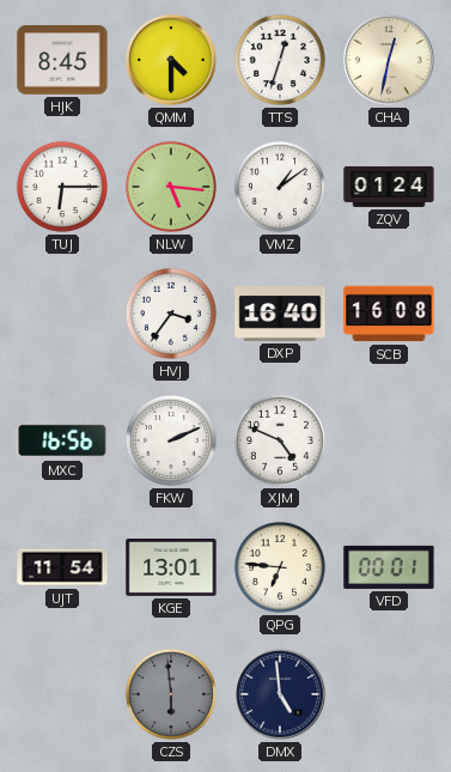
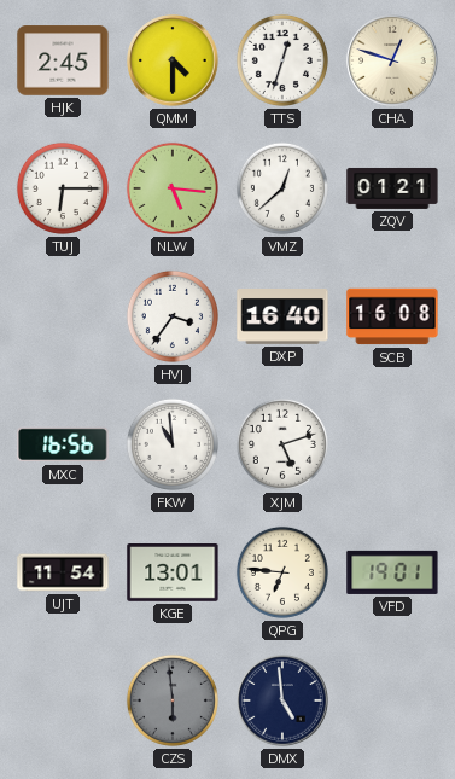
HJK: 8:45 -> 2:45 (63, 60)
CHA: 12:32 -> 12:48 (392, 60)
VMZ: 1:09 -> 12:38 (282, 188)
ZQV: 01:24 -> 01:21 (392, 188)
FKW: 2:11 -> 10:59 (173, 444)
XJM: 4:49 -> 5:12 (282, 444)
VFD: 00:01 -> 19:01 (392, 572)
